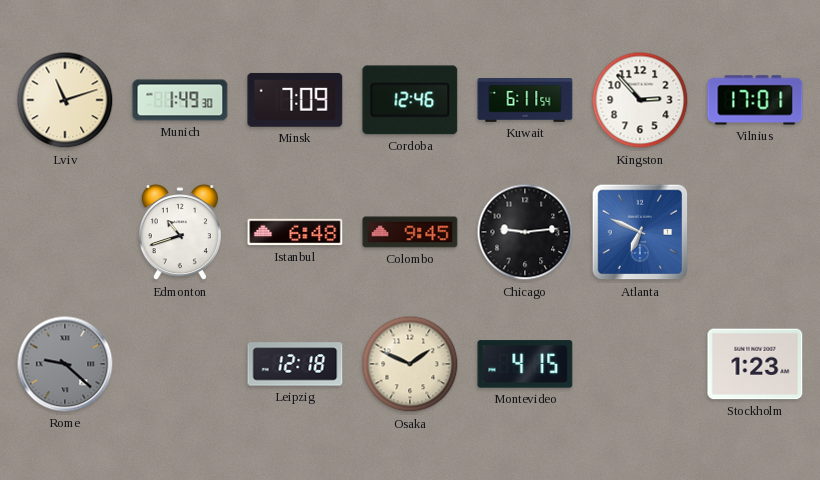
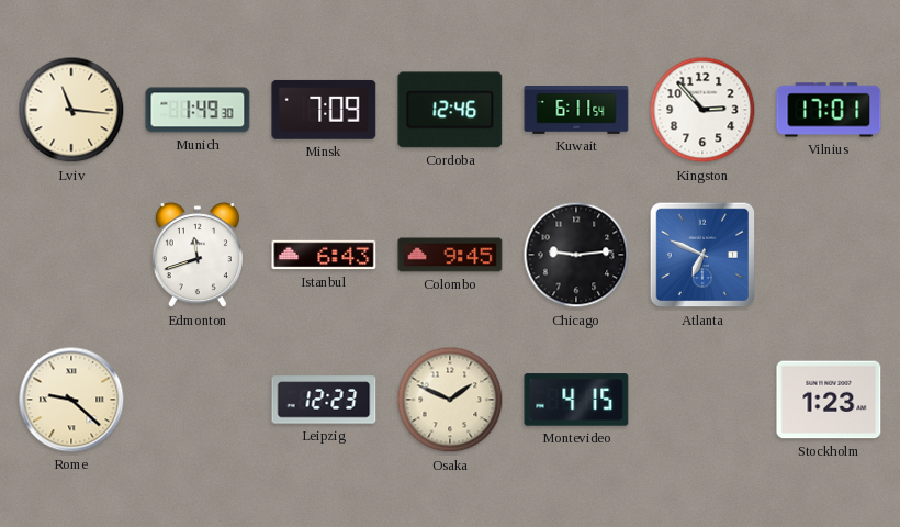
Lviv: 11:12 -> 11:16 (71, 110)
Edmonton: 10:42 -> 11:42 (198, 256)
Istanbul: 6:48 -> 6:43 (324, 255)
Rome dial: grey -> cream (71, 400)
Leipzig: 12:18 -> 12:23 (324, 400)
